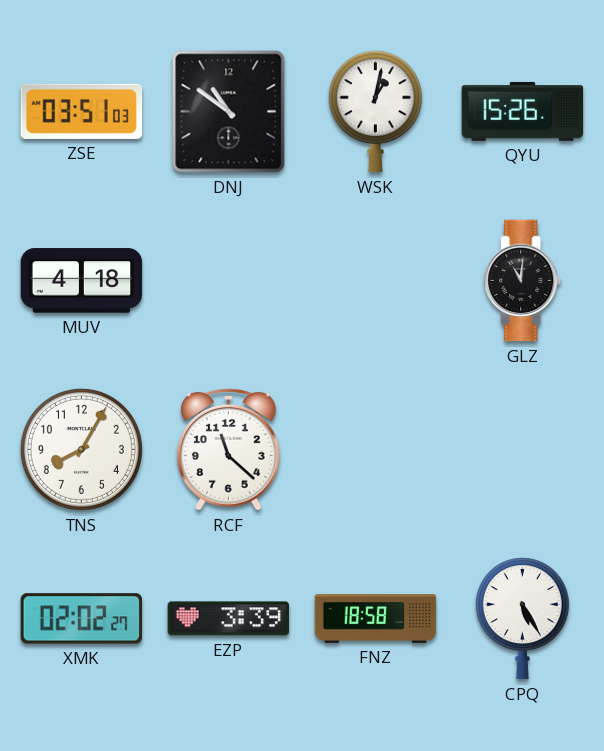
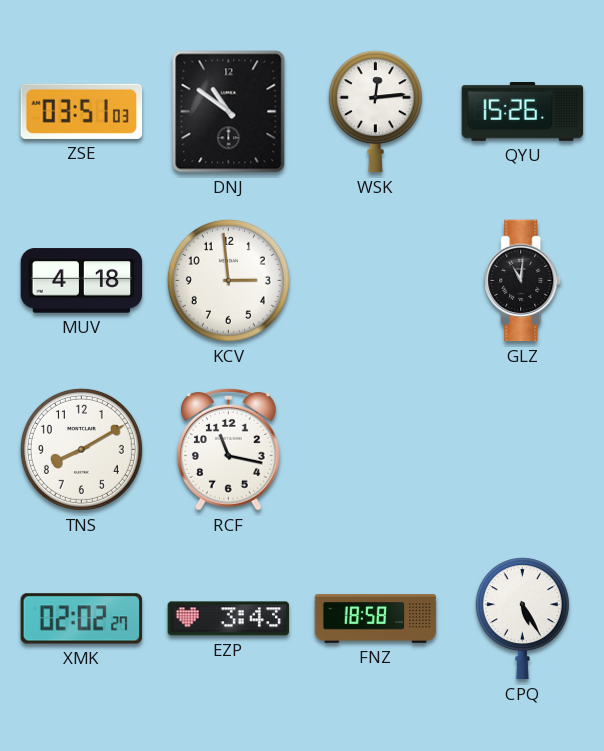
WSK: 1:02 -> 12:14 (375, 112)
KCV: none -> 2:59 (228, 280)
TNS: 8:05 -> 8:10 (81, 449)
RCF: 11:22 -> 11:17 (228, 449)
EZP: 3:39 -> 3:43 (229, 619)
